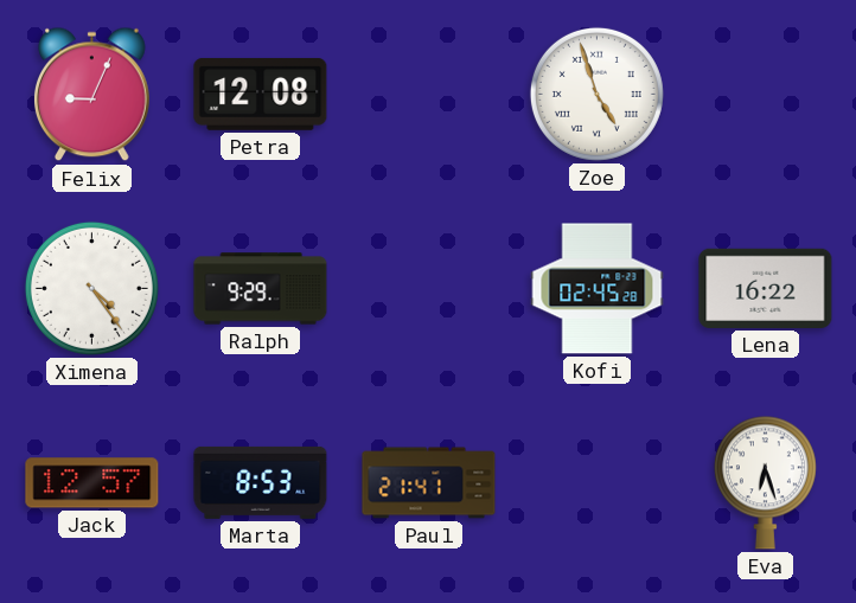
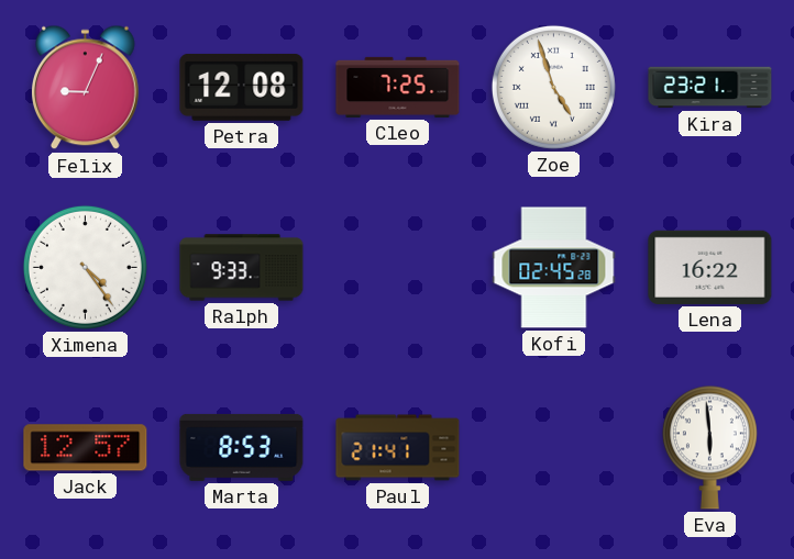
Cleo: none -> 7:25 (398, 87)
Kira: none -> 23:21 (710, 88)
Ralph: 9:29 -> 9:33 (242, 268)
Eva: 6:27 -> 5:59 (709, 447)
